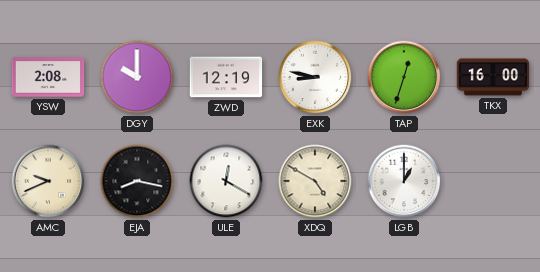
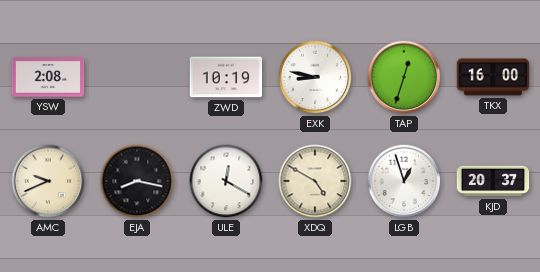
DGY: 10:00 -> none (137, 77)
ZWD: 12:19 -> 10:19 (226, 77)
LGB: 1:00 -> 12:57 (404, 181)
KJD: none -> 20:37 (493, 181)
